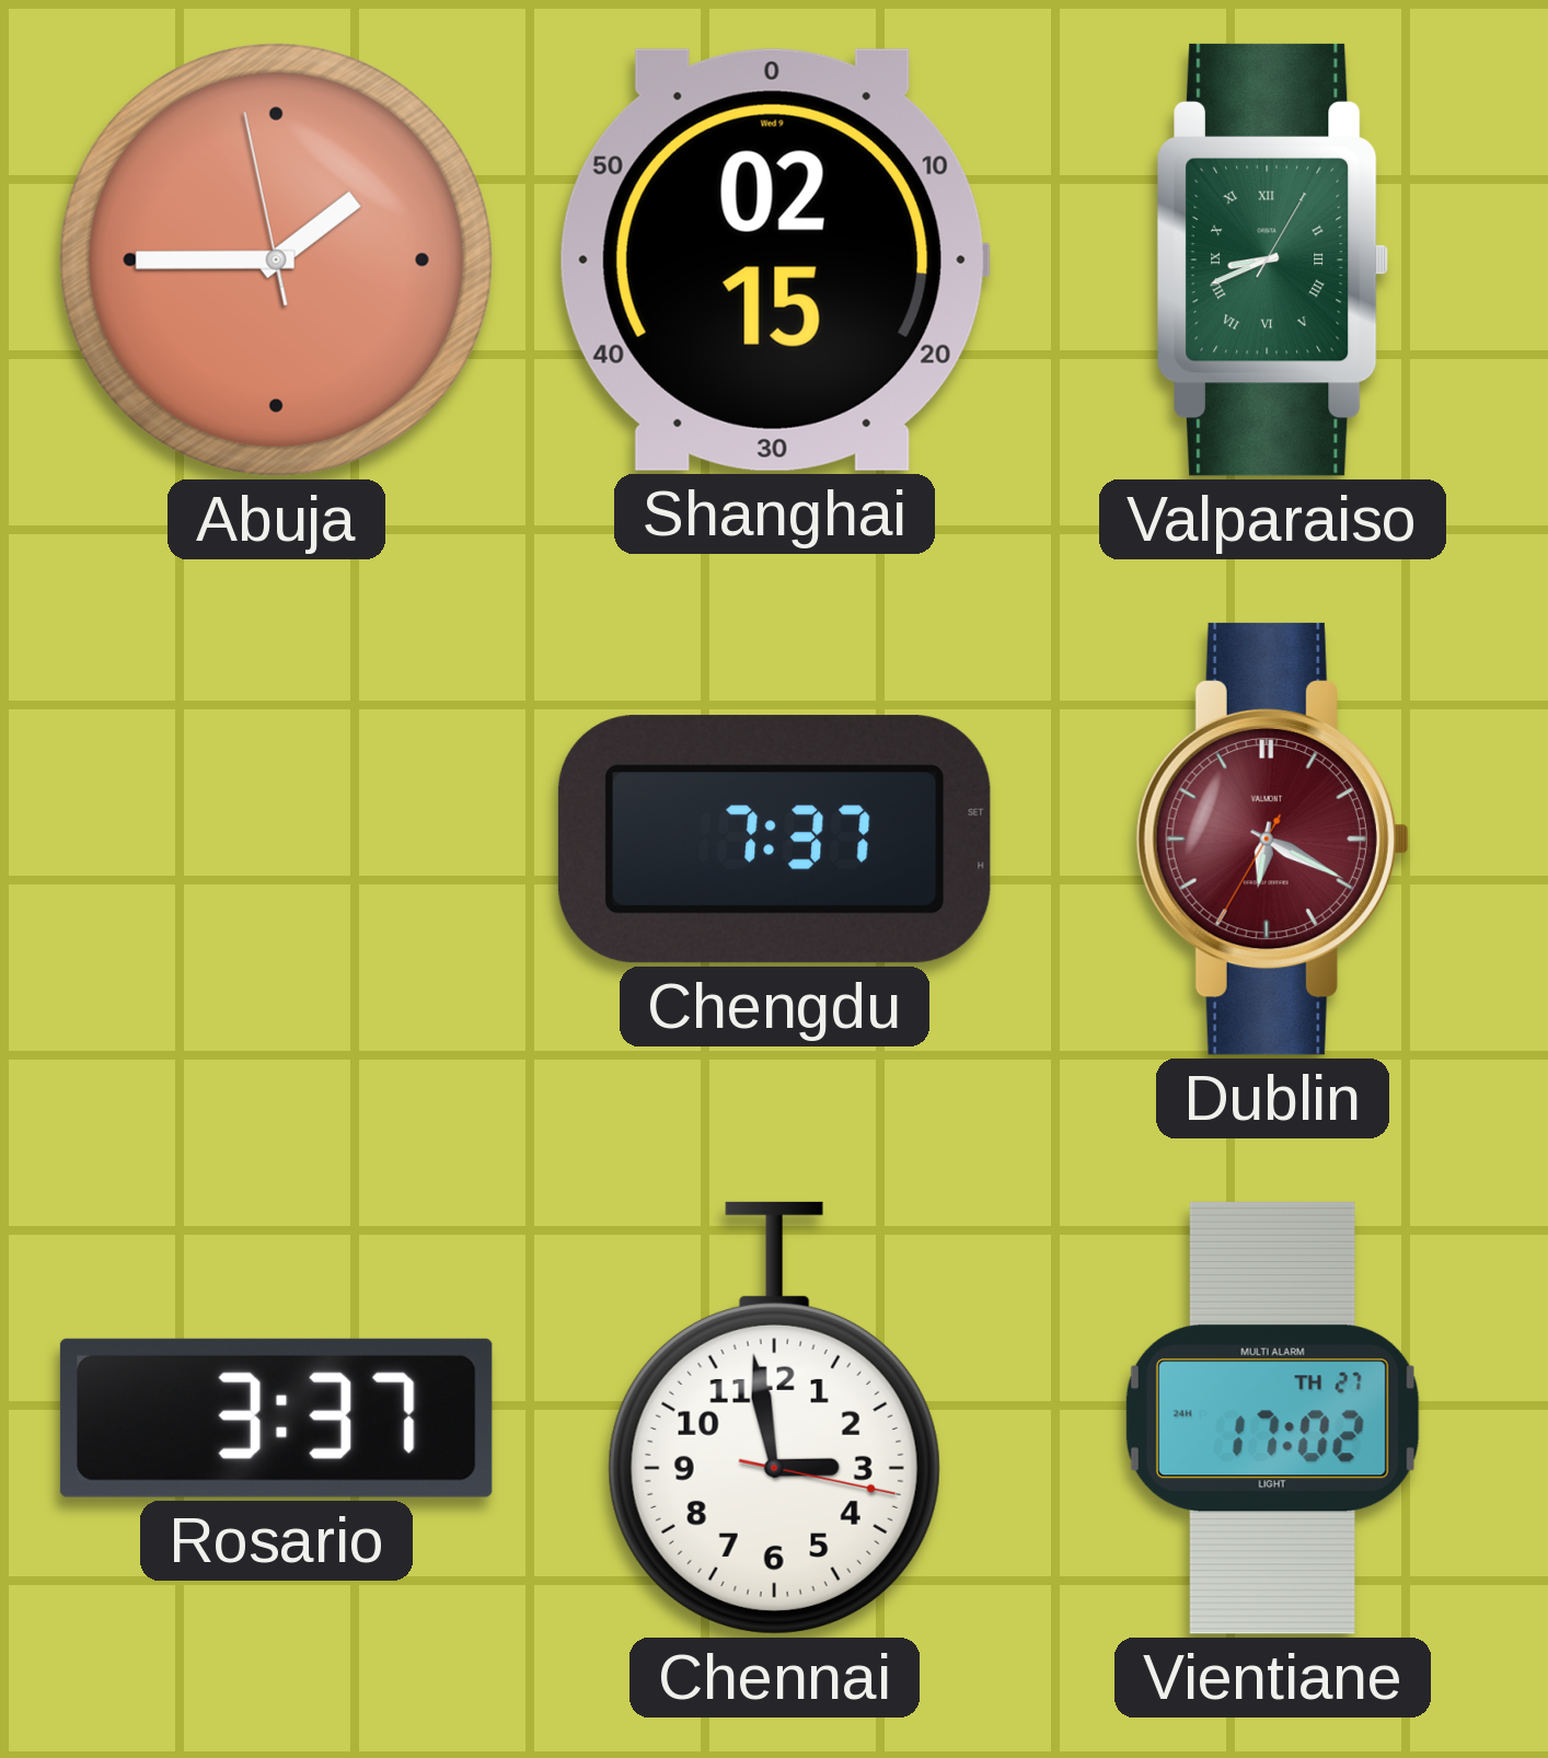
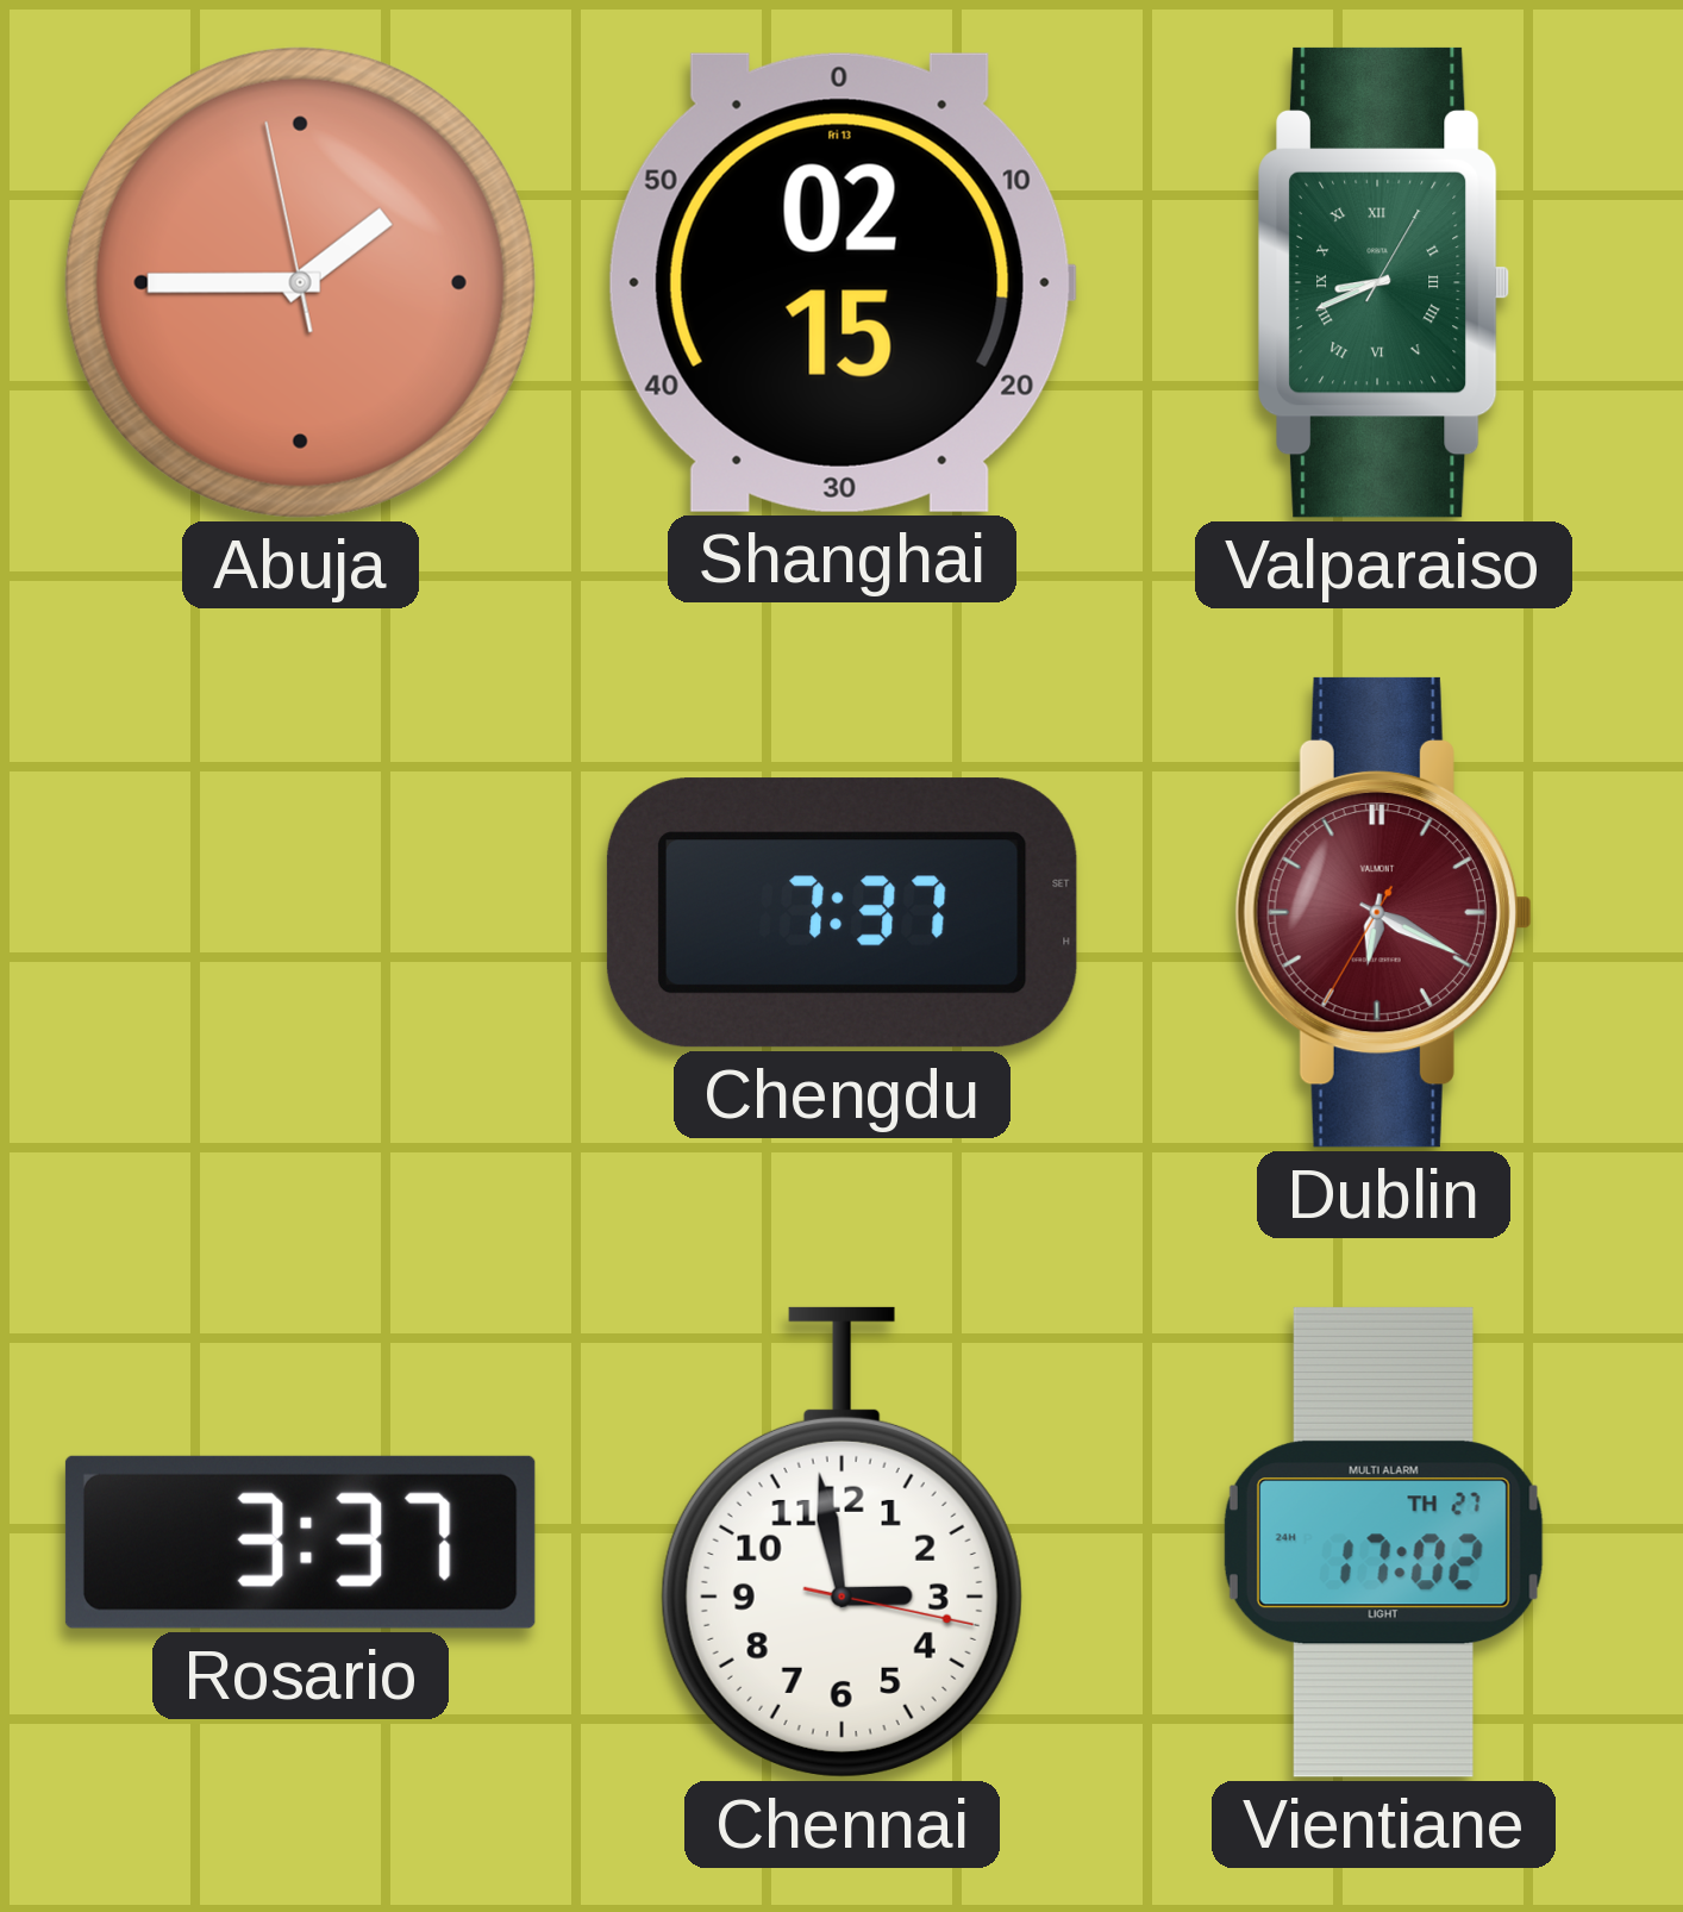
Shanghai date: Wed 9 -> Fri 13 (841, 282)
